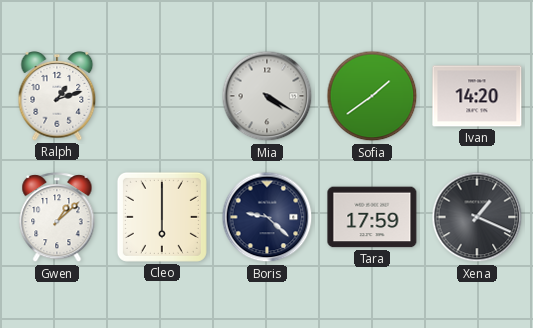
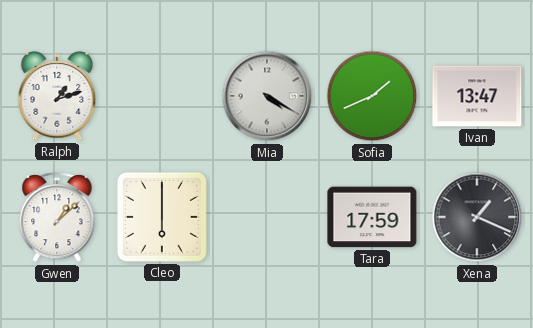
Sofia: 1:39 -> 1:41 (372, 96)
Ivan: 14:20 -> 13:47 (477, 96)
Boris: 9:22 -> none (267, 217)
